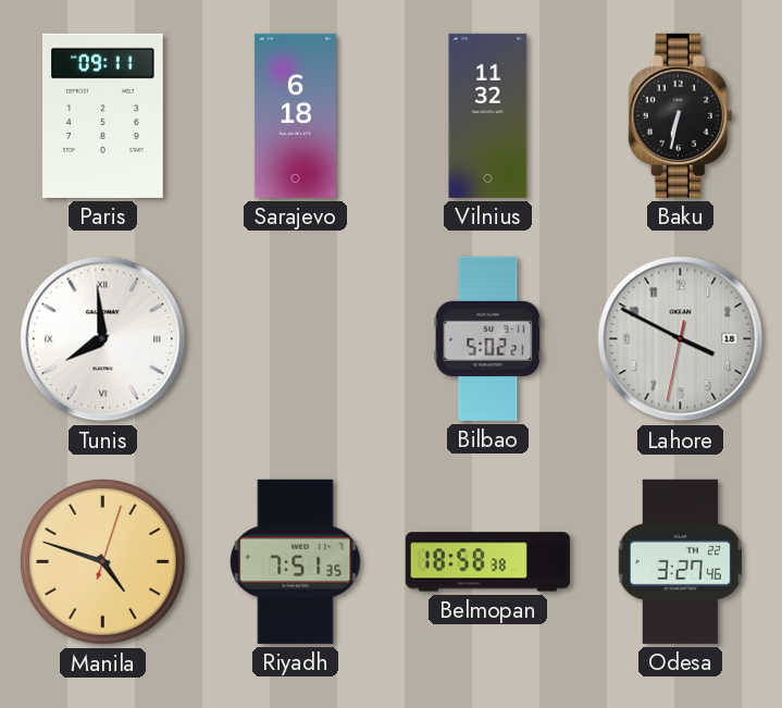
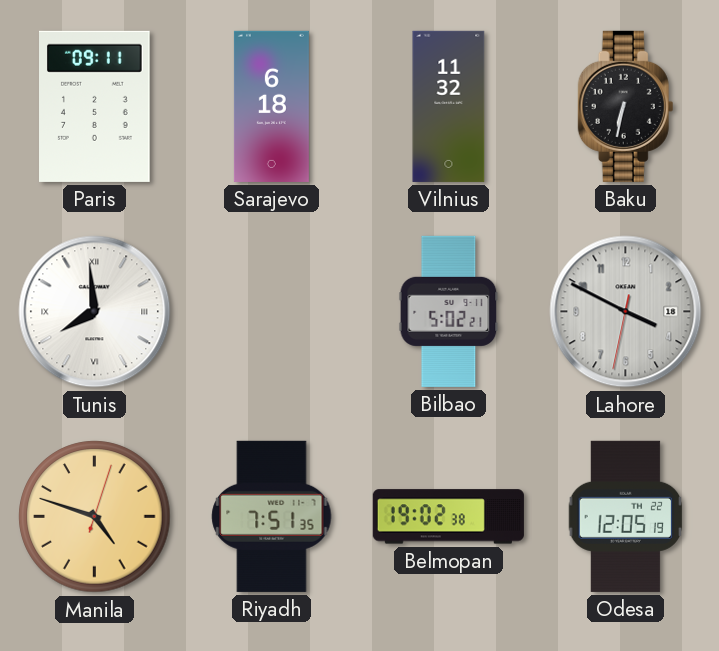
Belmopan: 18:58 -> 19:02 (448, 517)
Odesa: 3:27 -> 12:05 (626, 516)
